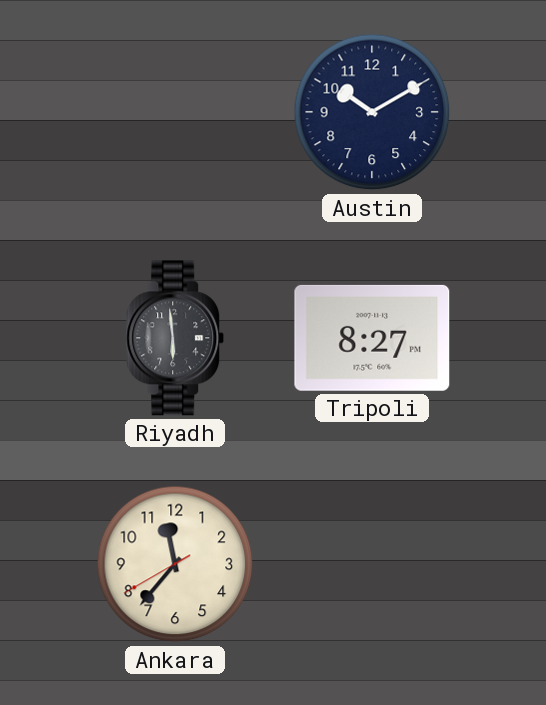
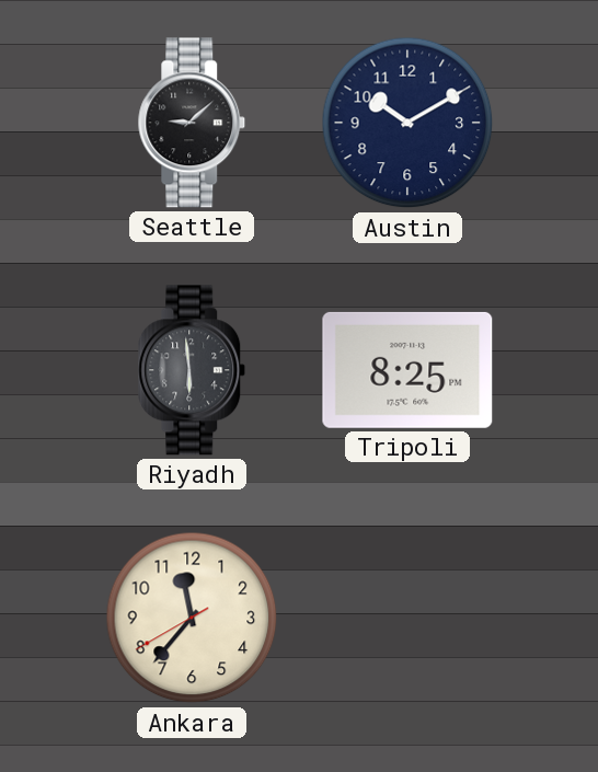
Seattle: none -> 9:08 (192, 123)
Tripoli: 8:27 -> 8:25 (407, 370)
